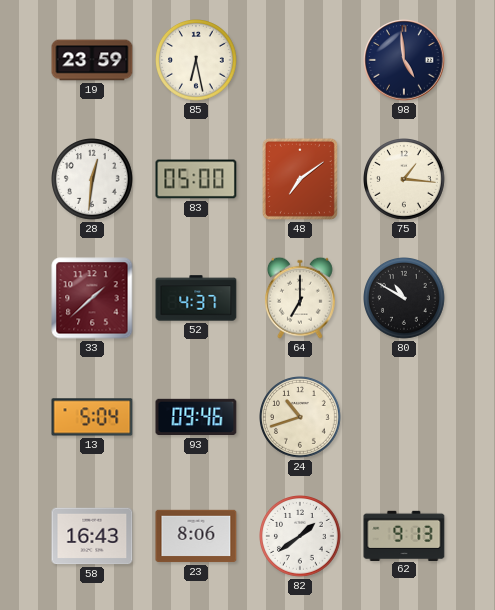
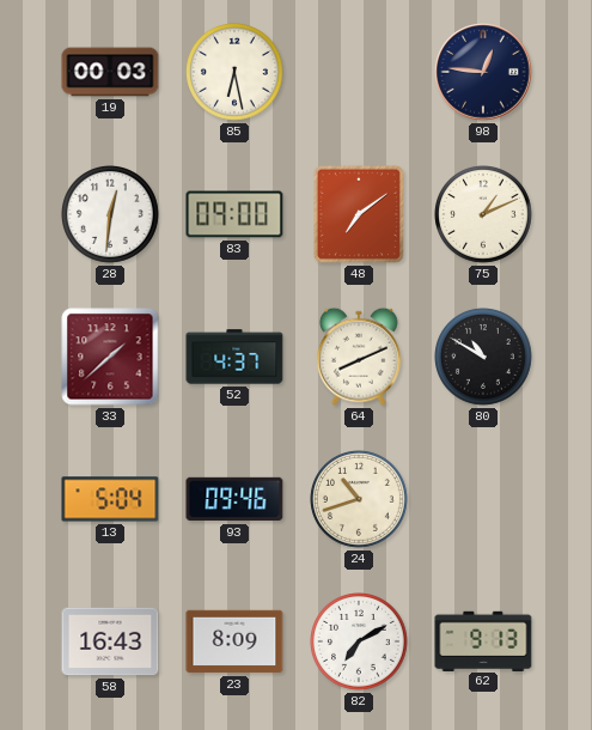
19: 23:59 -> 00:03 (110, 72)
98: 4:59 -> 12:46 (483, 72)
83: 05:00 -> 09:00 (234, 214)
75: 1:16 -> 1:11 (484, 215)
64: 7:00 -> 8:11 (359, 357)
23: 8:06 -> 8:09 (234, 641)
82: 1:39 -> 7:10 (360, 643)
